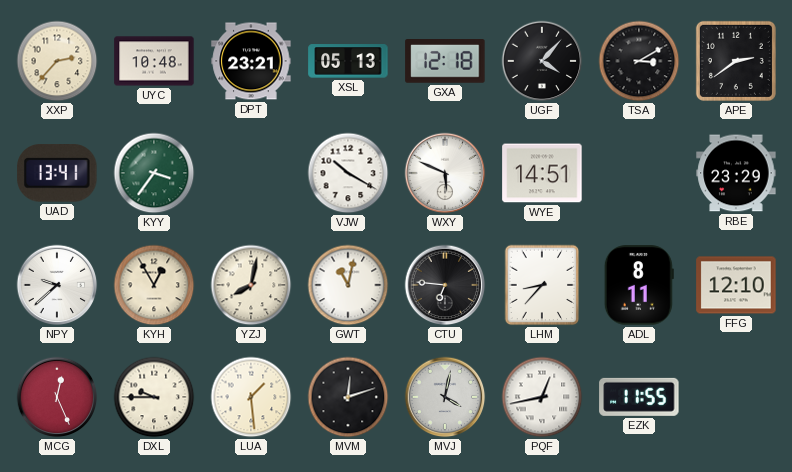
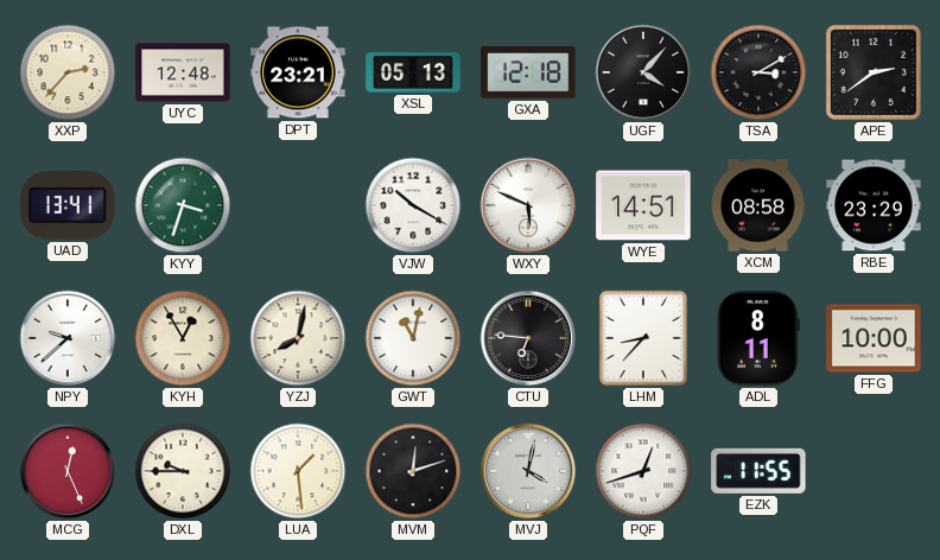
UYC: 10:48 -> 12:48 (183, 72)
KYY: 3:36 -> 3:33 (183, 205)
XCM: none -> 08:58 (758, 205)
FFG: 12:10 -> 10:00 (874, 338)
PQF: 12:43 -> 12:42 (643, 471)
